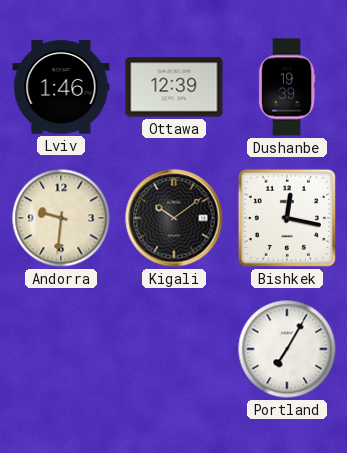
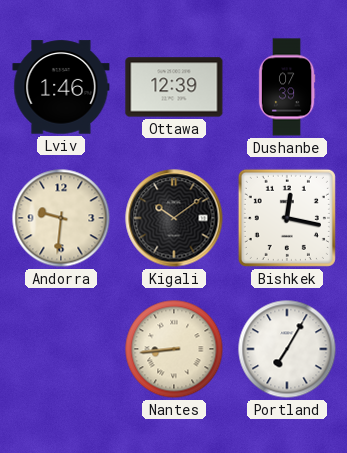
Dushanbe: 19:39 -> 07:39 (287, 87)
Nantes: none -> 8:44 (174, 349)
